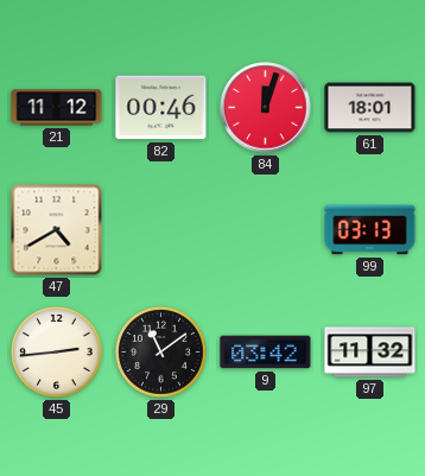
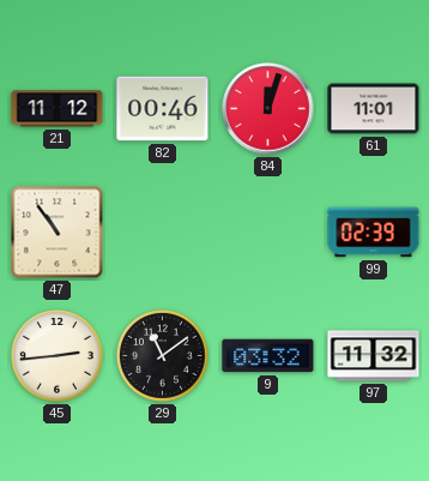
61: 18:01 -> 11:01 (374, 109)
47: 4:40 -> 10:54 (58, 233)
99: 03:13 -> 02:39 (374, 233)
9: 03:42 -> 03:32 (268, 356)
